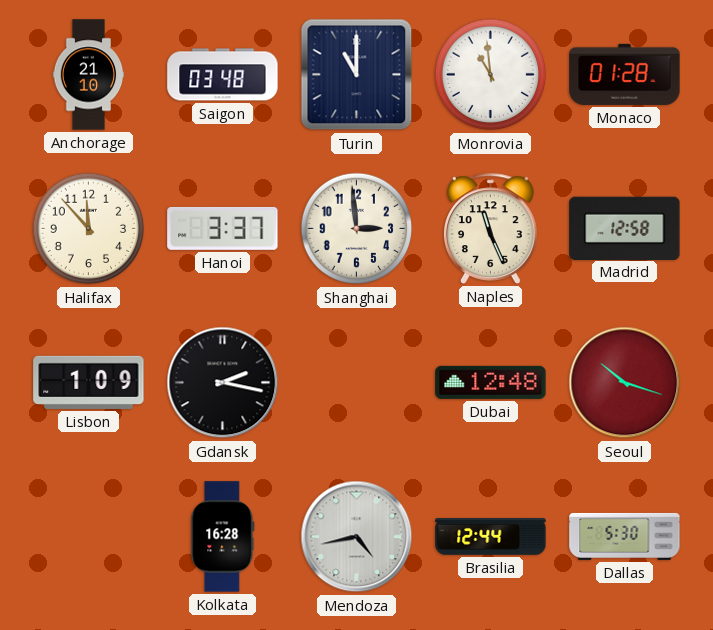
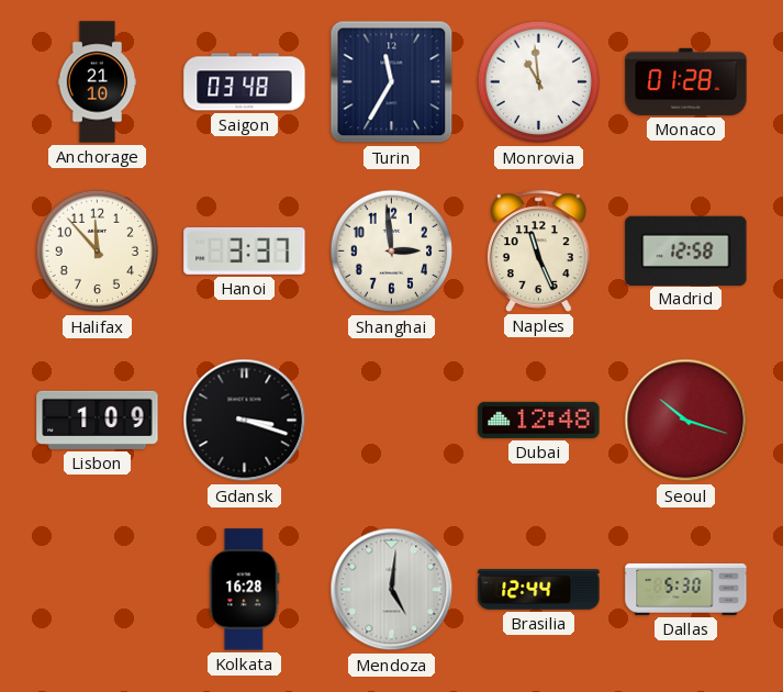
Turin: 11:00 -> 11:35 (392, 82)
Gdansk: 2:17 -> 3:18 (245, 421)
Mendoza: 4:43 -> 5:01 (392, 590)
